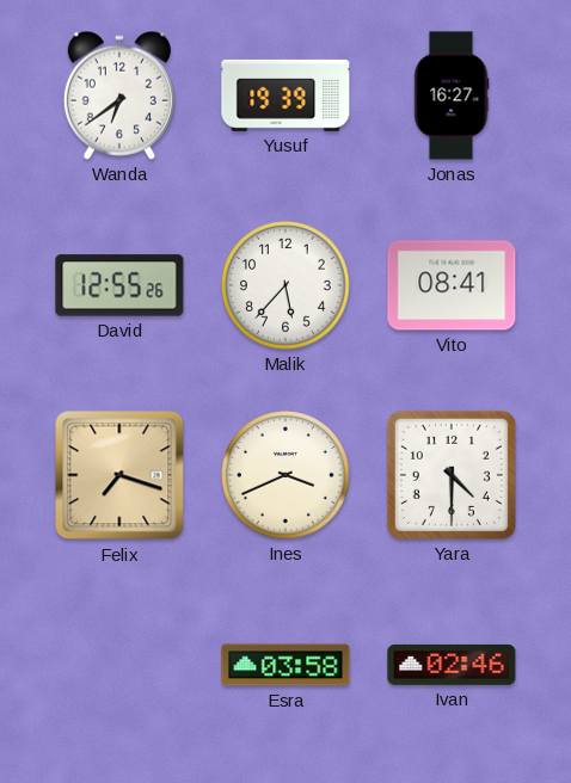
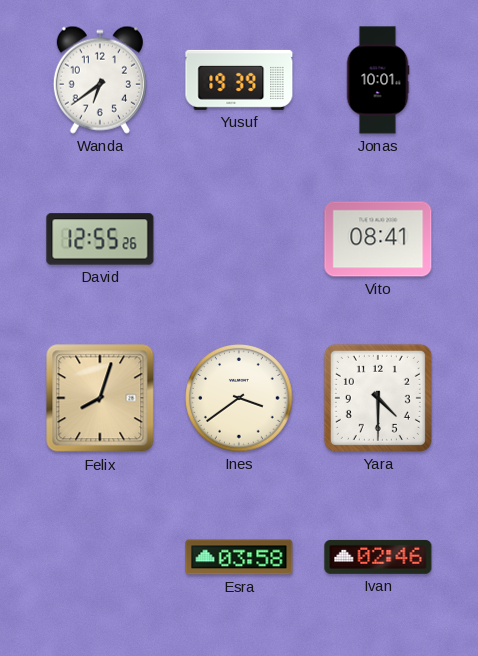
Jonas: 16:27 -> 10:01 (378, 80)
Malik: 5:37 -> none (285, 285)
Felix: 7:18 -> 8:03 (100, 398)
Ines: 3:41 -> 3:39 (239, 398)
